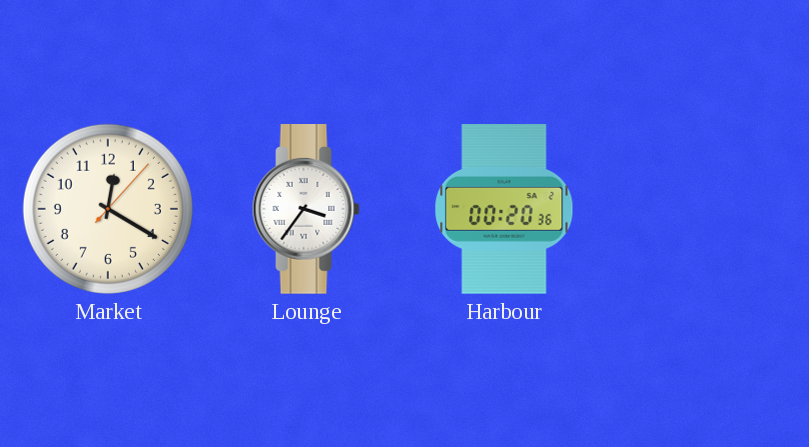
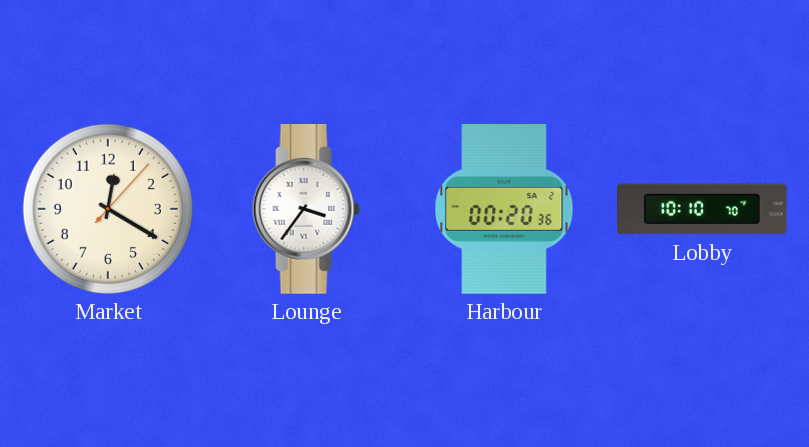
Lobby: none -> 10:10 (703, 209)
